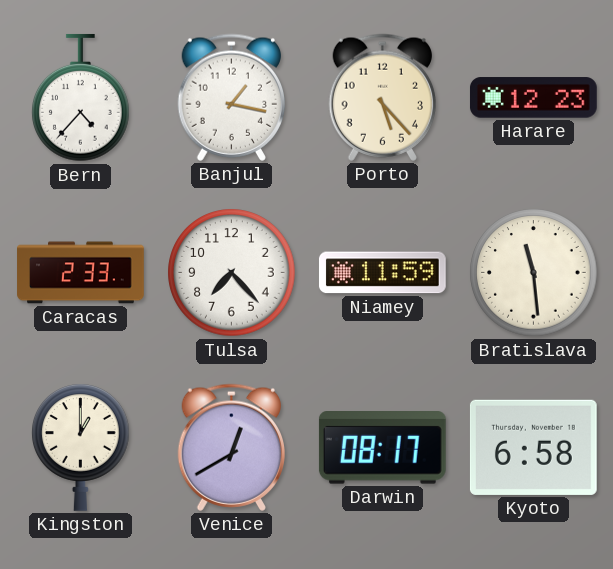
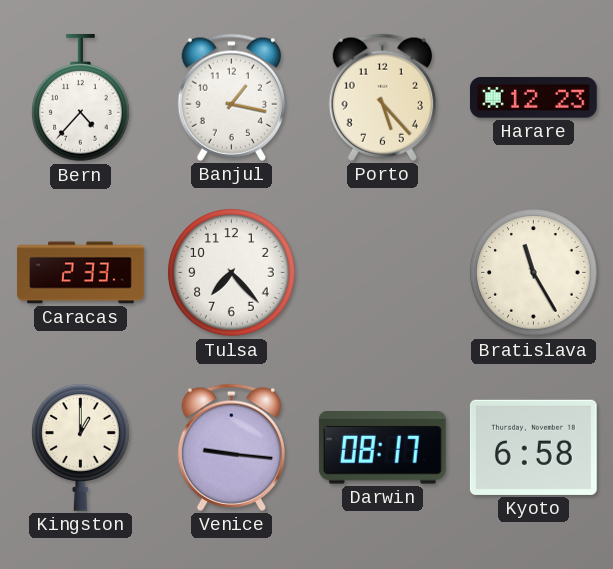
Niamey: 11:59 -> none (382, 273)
Bratislava: 11:29 -> 11:25 (534, 273)
Venice: 12:40 -> 9:16 (231, 447)
